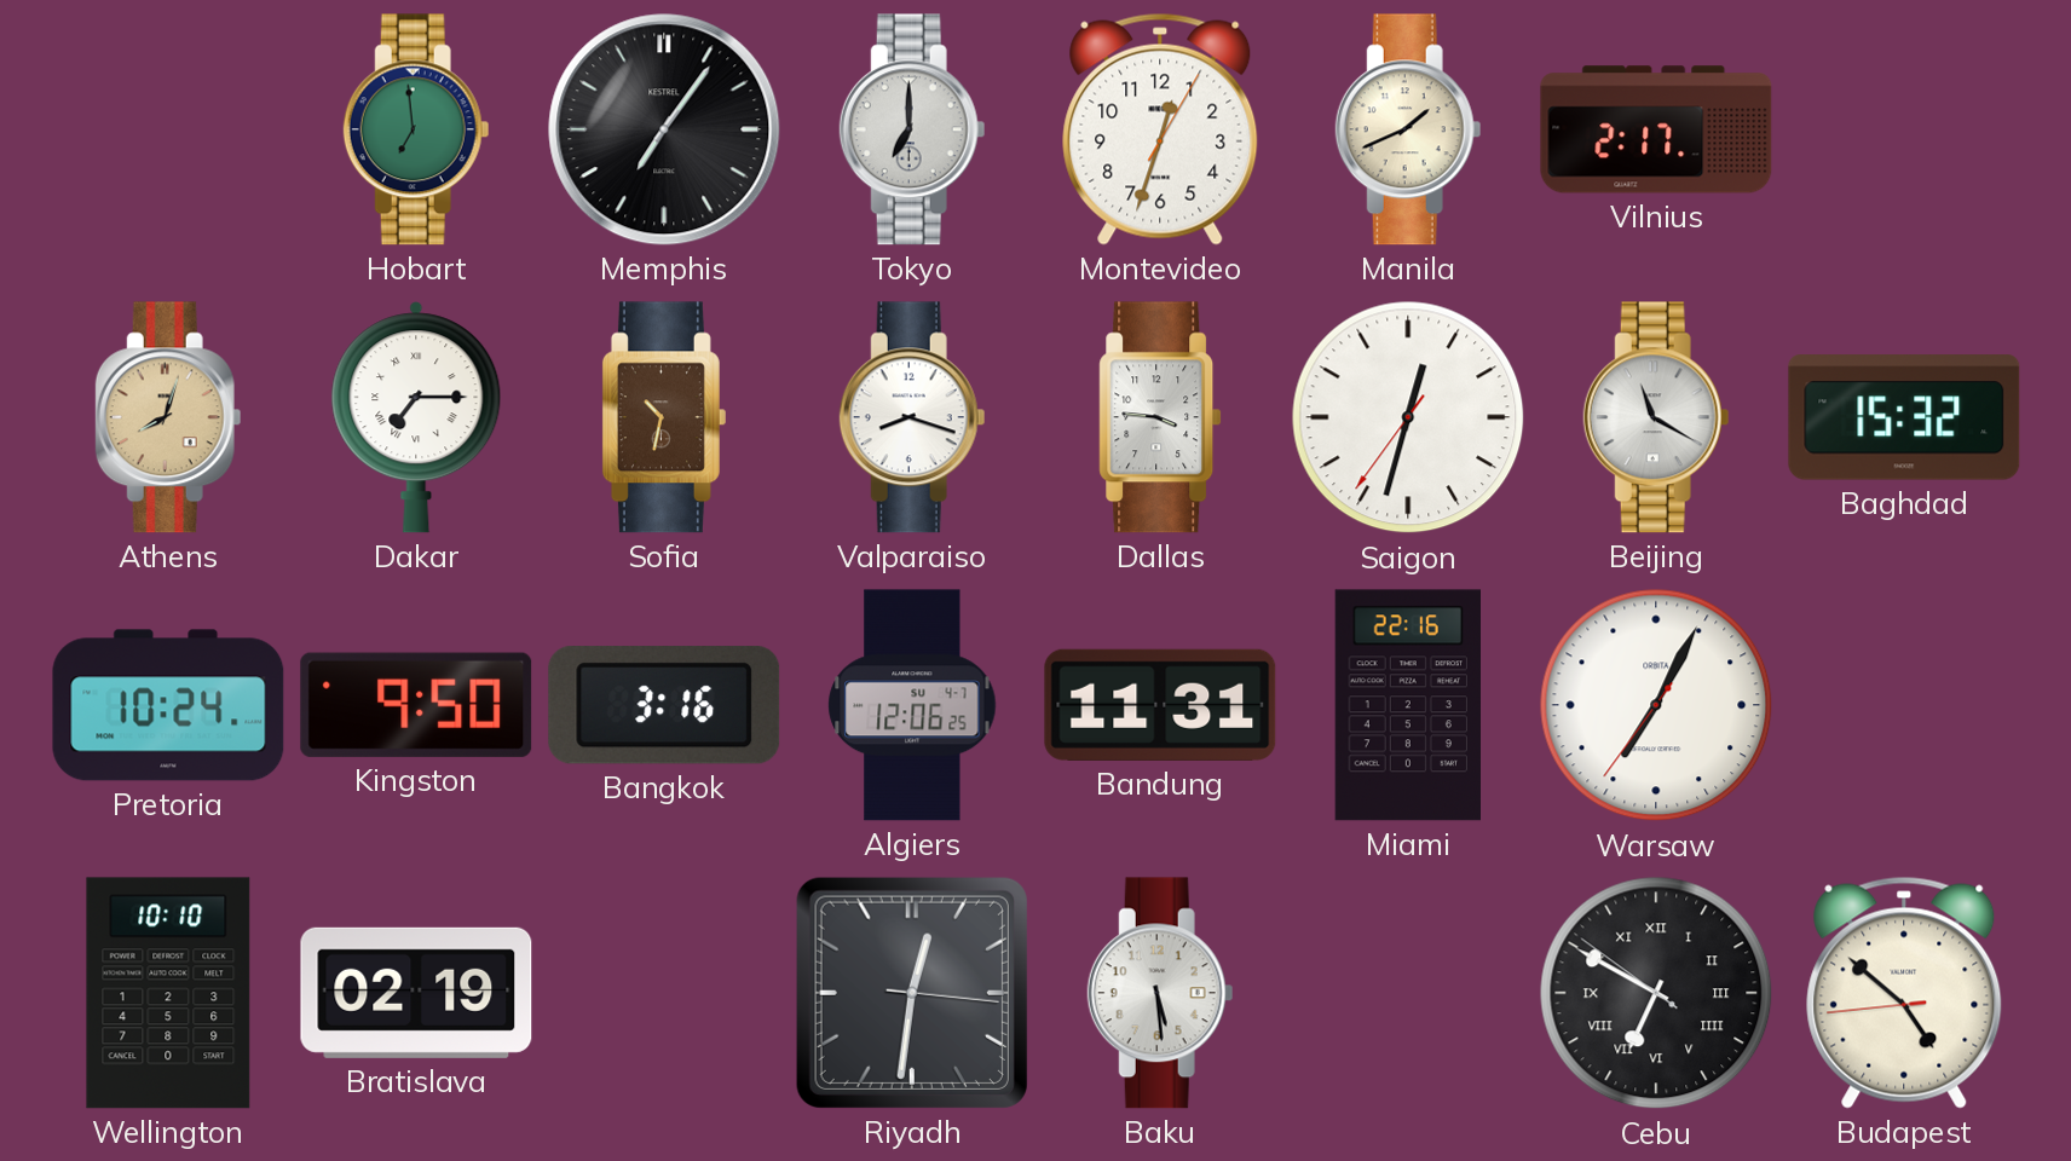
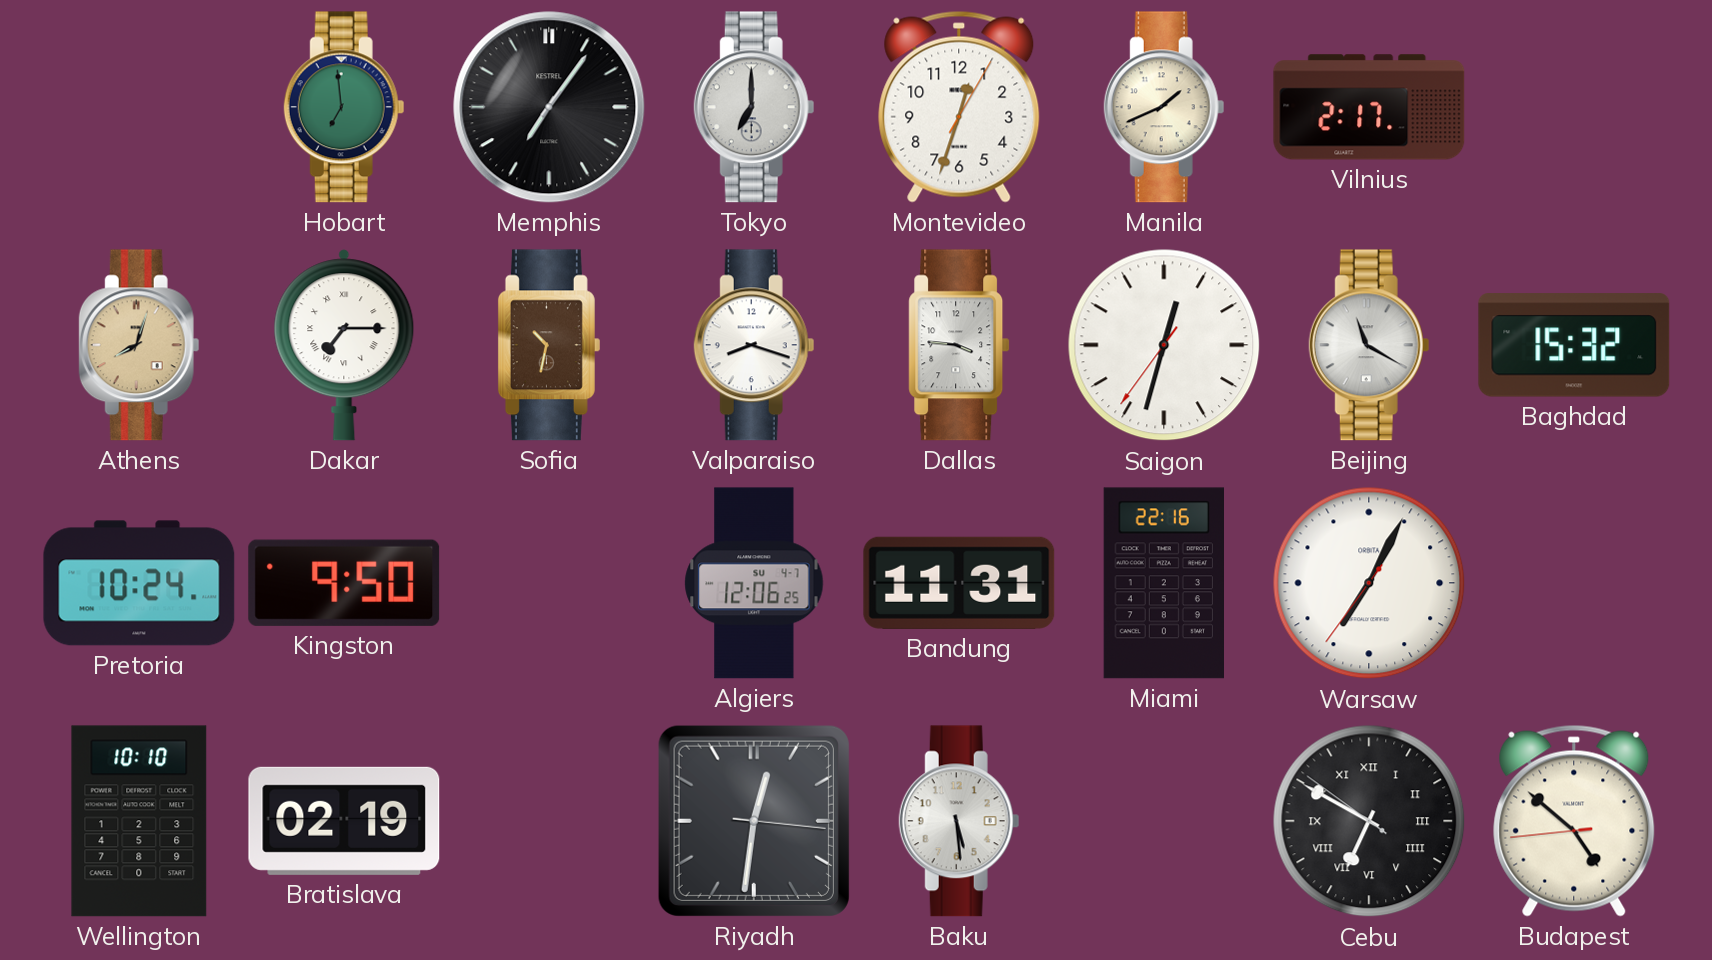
Bangkok: 3:16 -> none (664, 705)
